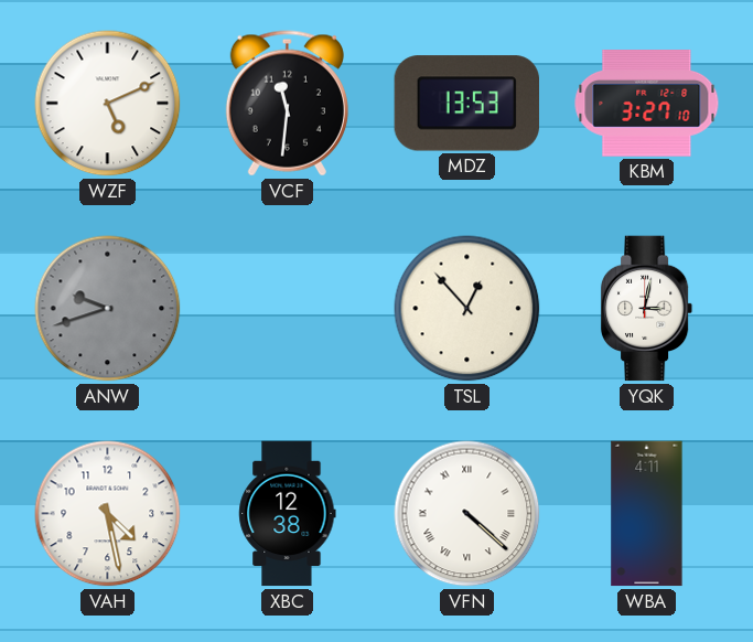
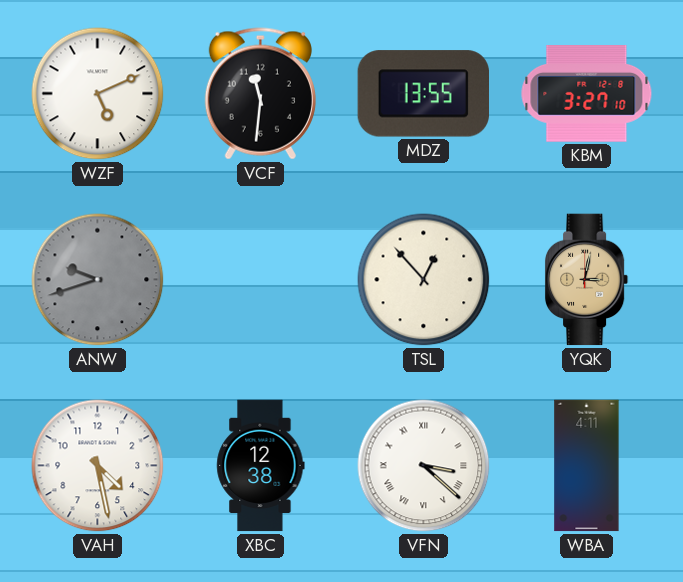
MDZ: 13:53 -> 13:55 (423, 94)
YQK dial: white -> champagne (587, 280)
VFN: 4:22 -> 3:22 (424, 466)
